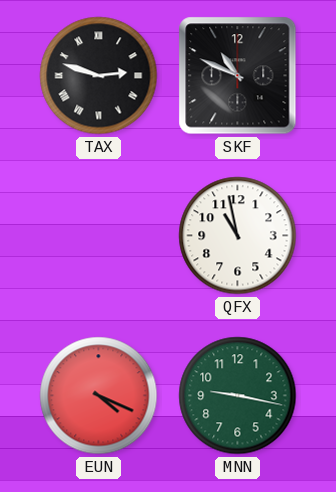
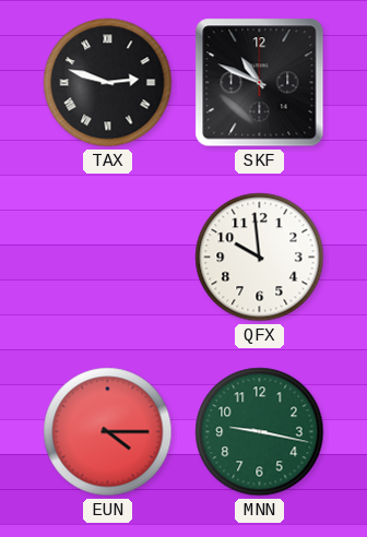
QFX: 10:58 -> 9:59 (260, 258)
EUN: 4:19 -> 4:15 (108, 432)
